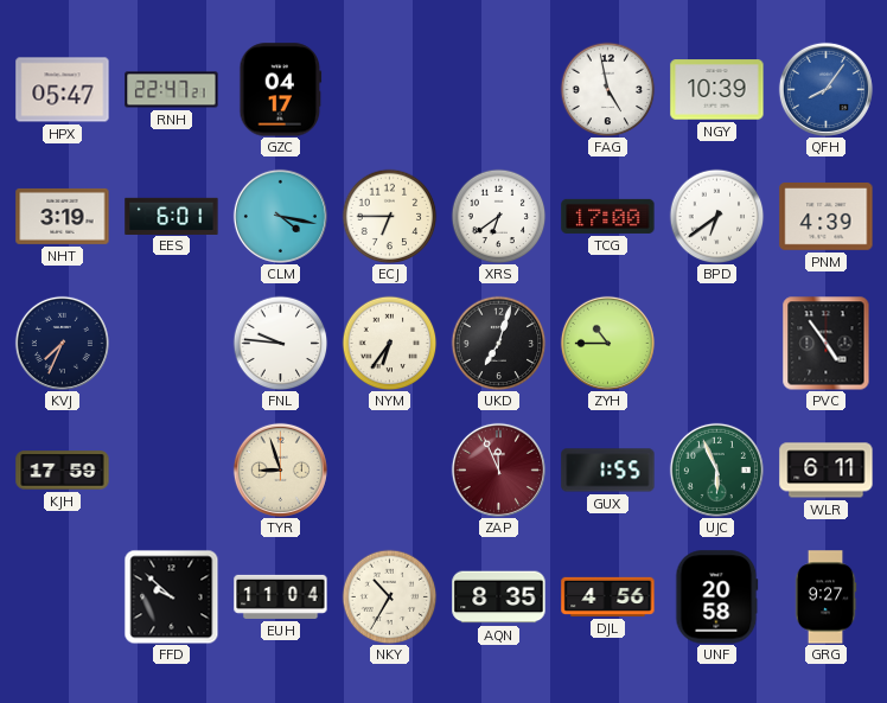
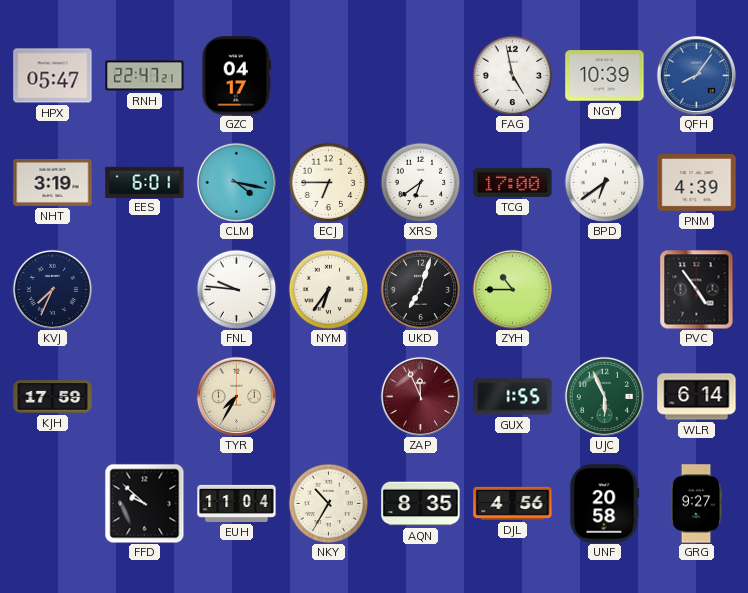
TYR: 8:57 -> 7:35 (236, 396)
WLR: 6:11 -> 6:14 (697, 397)
